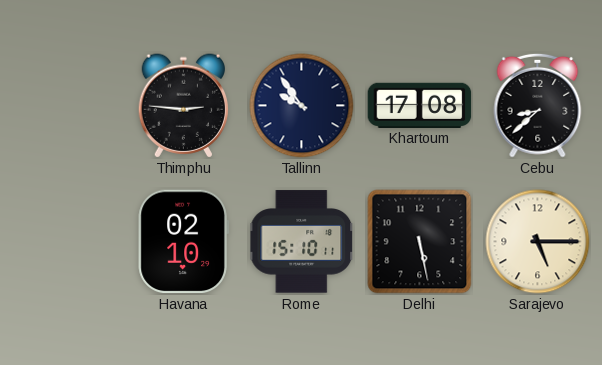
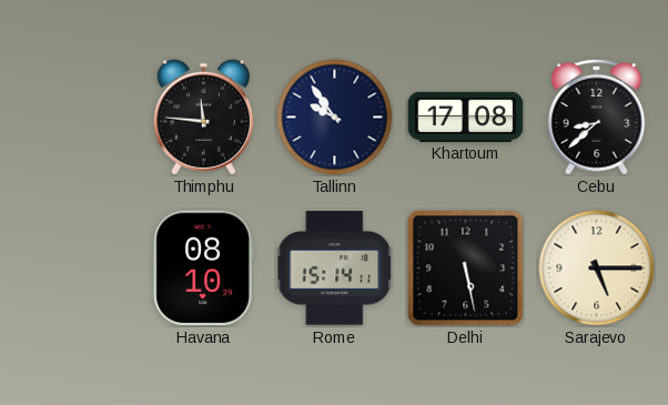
Thimphu: 2:46 -> 11:46 (203, 118)
Havana: 02:10 -> 08:10 (203, 269)
Rome: 15:10 -> 15:14 (335, 269)
